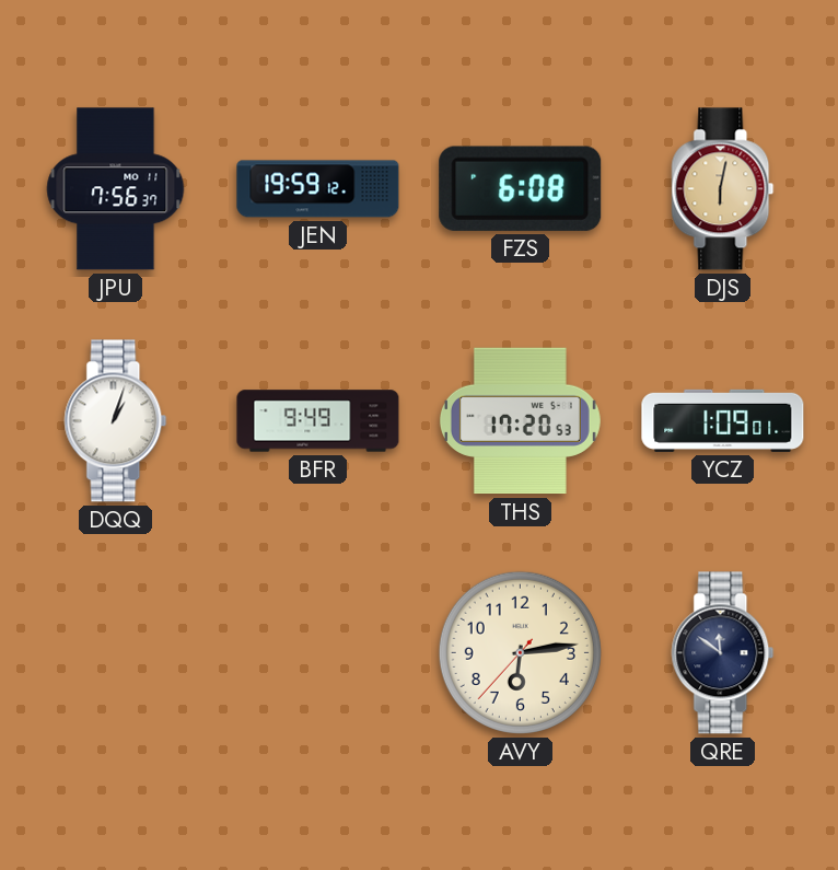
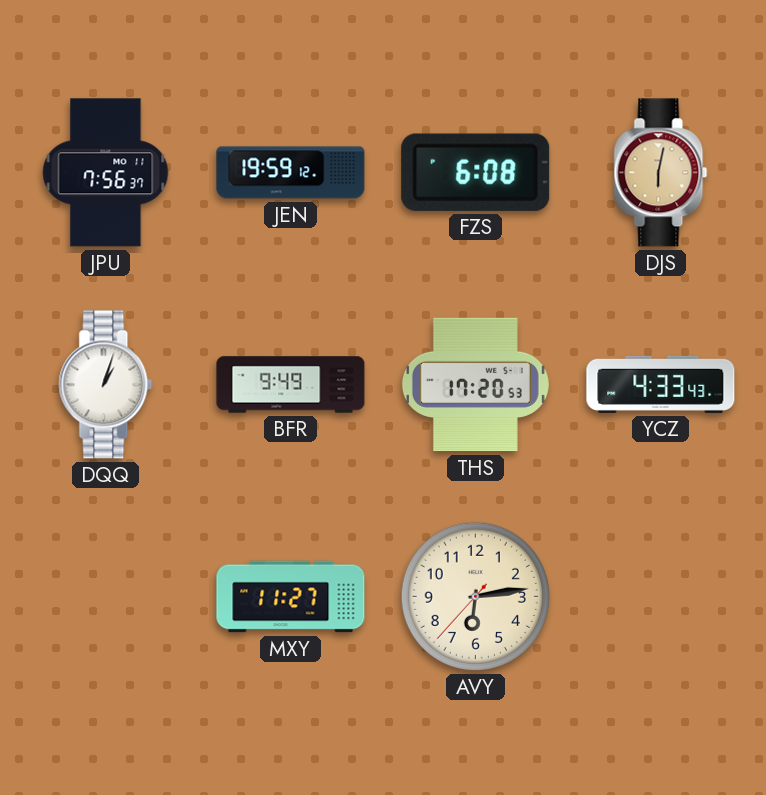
YCZ: 1:09 -> 4:33 (661, 384)
MXY: none -> 11:27 (291, 597)
QRE: 11:51 -> none (723, 653)
